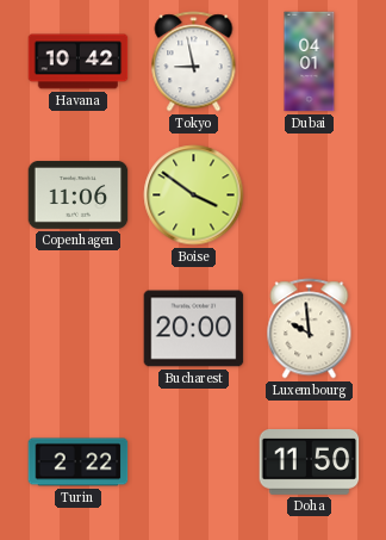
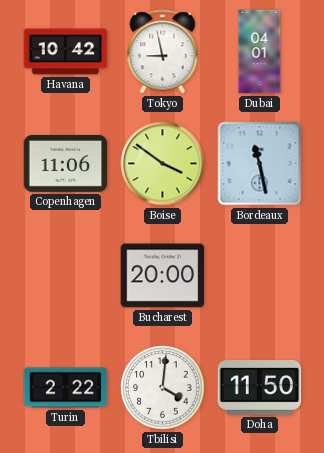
Bordeaux: none -> 11:28 (260, 164)
Luxembourg: 9:59 -> none (310, 329)
Tbilisi: none -> 4:01 (163, 388)
